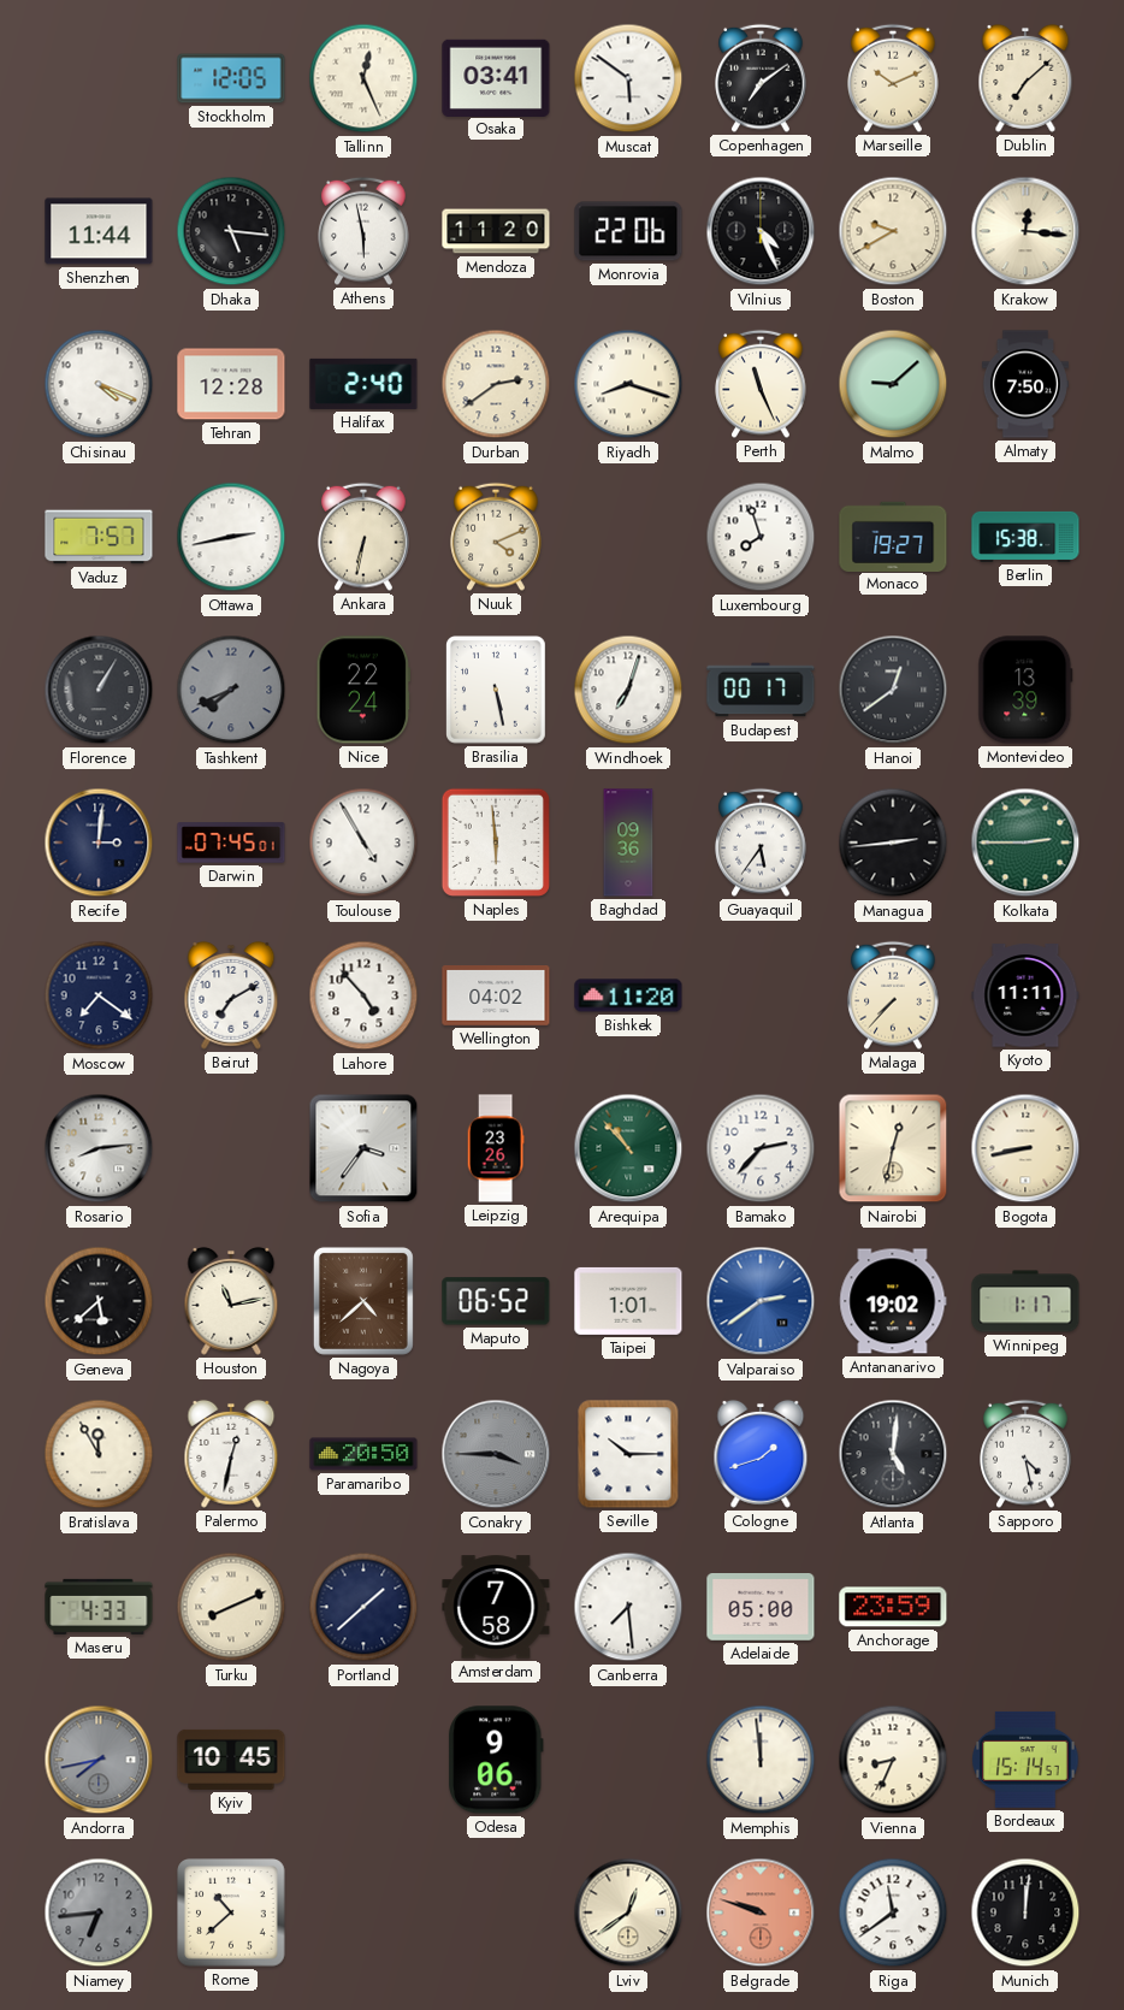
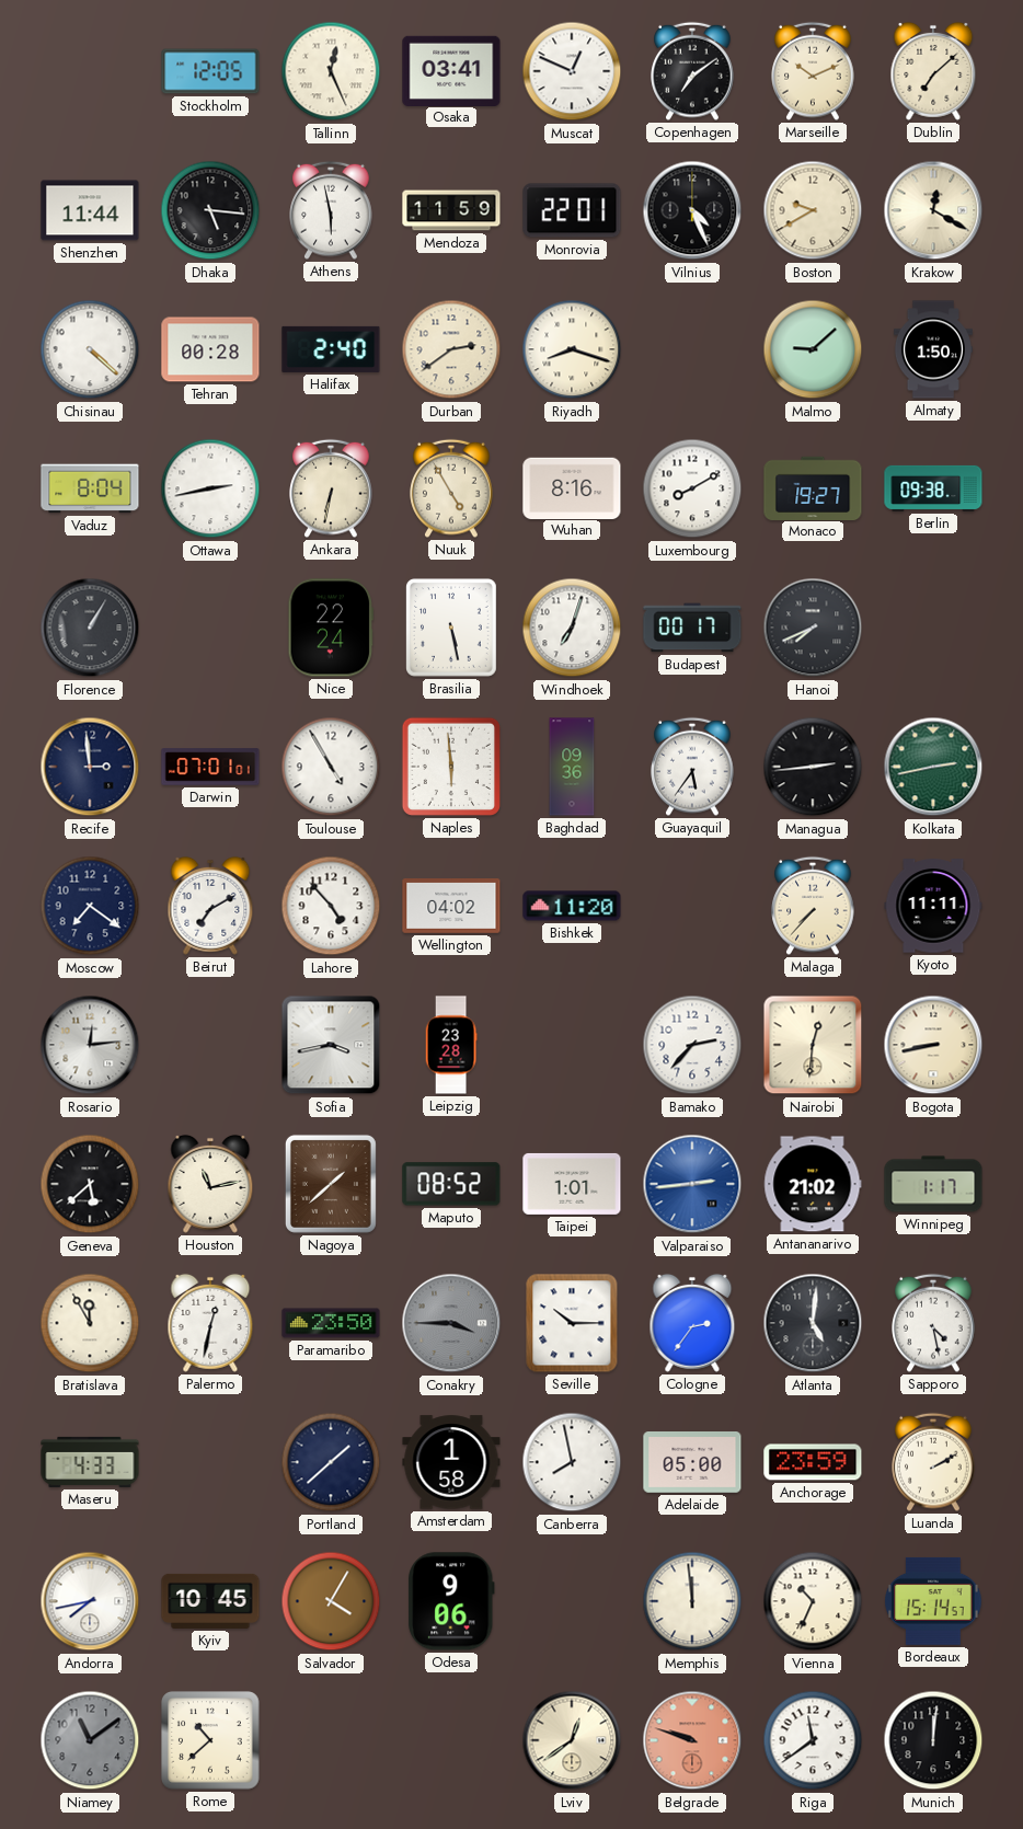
Muscat: 5:51 -> 12:49 (572, 71)
Mendoza: 11:20 -> 11:59 (451, 210)
Monrovia: 22:06 -> 22:01 (572, 210)
Krakow: 12:16 -> 12:20 (933, 210)
Chisinau: 4:19 -> 4:22 (90, 349)
Tehran: 12:28 -> 00:28 (210, 349)
Perth: 11:26 -> none (761, 384)
Almaty: 7:50 -> 1:50 (933, 349)
Vaduz: 7:57 -> 8:04 (90, 488)
Nuuk: 4:11 -> 4:55 (451, 488)
Wuhan: none -> 8:16 (572, 487)
Luxembourg: 7:57 -> 8:10 (692, 488)
Berlin: 15:38 -> 09:38 (933, 488)
Tashkent: 7:41 -> none (231, 690)
Hanoi: 12:39 -> 7:41 (813, 628)
Montevideo: 13:39 -> none (1025, 690)
Recife: 3:01 -> 2:59 (90, 767)
Darwin: 07:45 -> 07:01 (210, 767)
Kolkata: 2:45 -> 2:43 (933, 767)
Rosario: 8:14 -> 12:14 (90, 1045)
Sofia: 3:36 -> 3:43 (331, 1045)
Leipzig: 23:26 -> 23:28 (451, 1045)
Arequipa: 10:53 -> none (628, 1148)
Nairobi: 12:32 -> 12:31 (813, 1045)
Nagoya: 4:38 -> 1:38 (331, 1184)
Maputo: 06:52 -> 08:52 (451, 1184)
Valparaiso: 2:39 -> 2:44 (692, 1184)
Antananarivo: 19:02 -> 21:02 (813, 1184)
Paramaribo: 20:50 -> 23:50 (331, 1323)
Cologne: 1:42 -> 2:36 (692, 1323)
Turku: 8:11 -> none (231, 1607)
Amsterdam: 7:58 -> 1:58 (451, 1462)
Canberra: 7:29 -> 7:58 (572, 1462)
Luanda: none -> 2:10 (933, 1462)
Andorra dial: grey -> white (90, 1601)
Salvador: none -> 4:05 (331, 1601)
Vienna: 8:34 -> 10:34 (813, 1601)
Niamey: 6:44 -> 11:09 (90, 1740)
